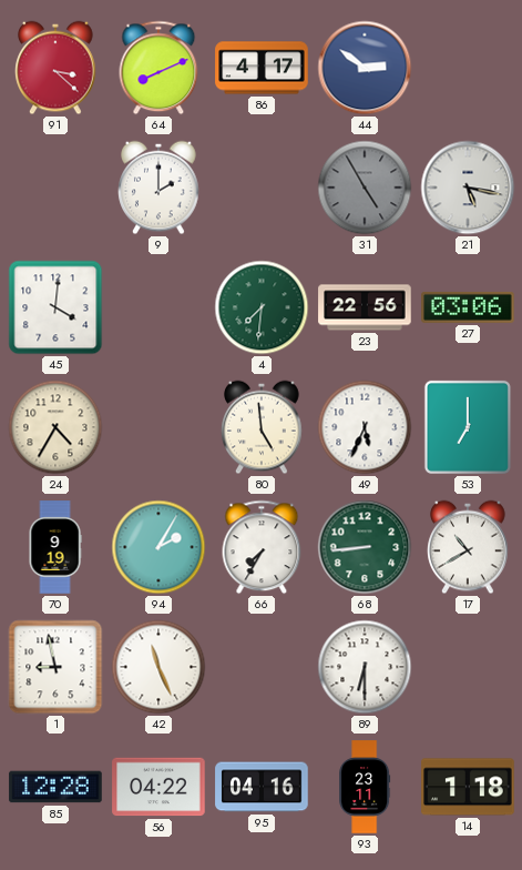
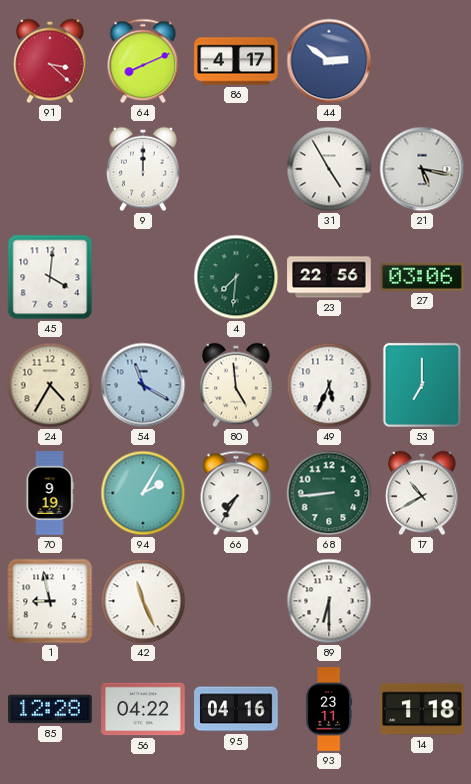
9: 2:00 -> 12:00 (143, 169)
31 dial: grey -> white (329, 169)
54: none -> 11:20 (143, 385)
